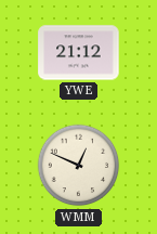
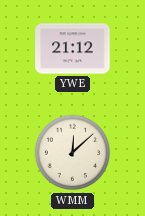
WMM: 12:49 -> 12:08 (73, 153)
